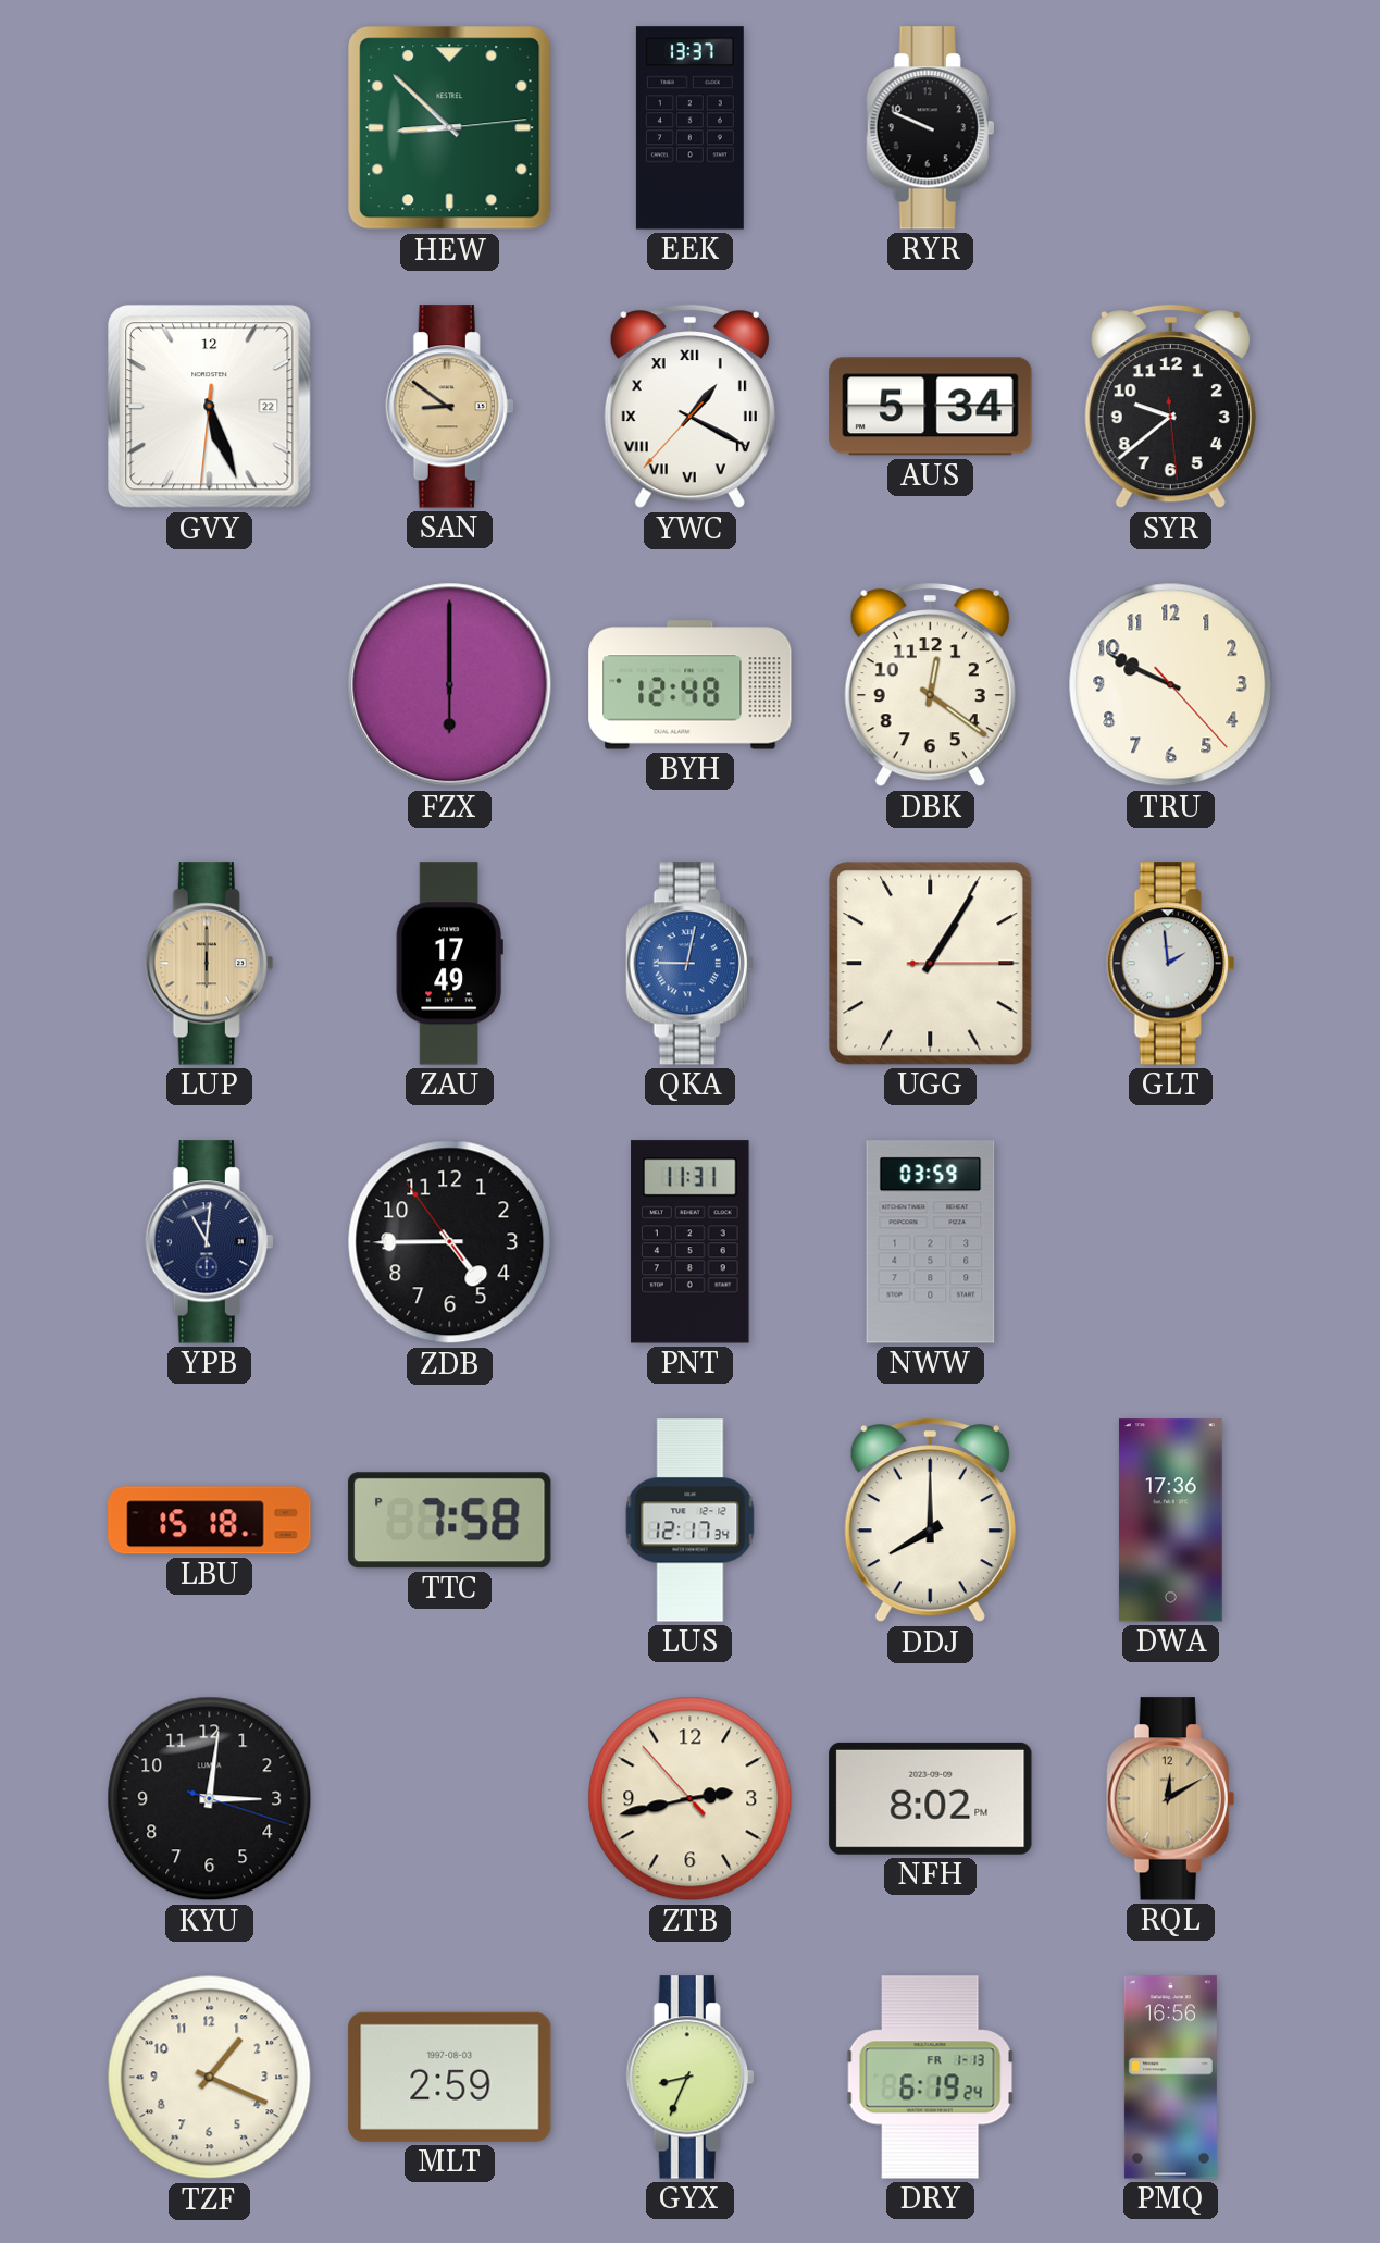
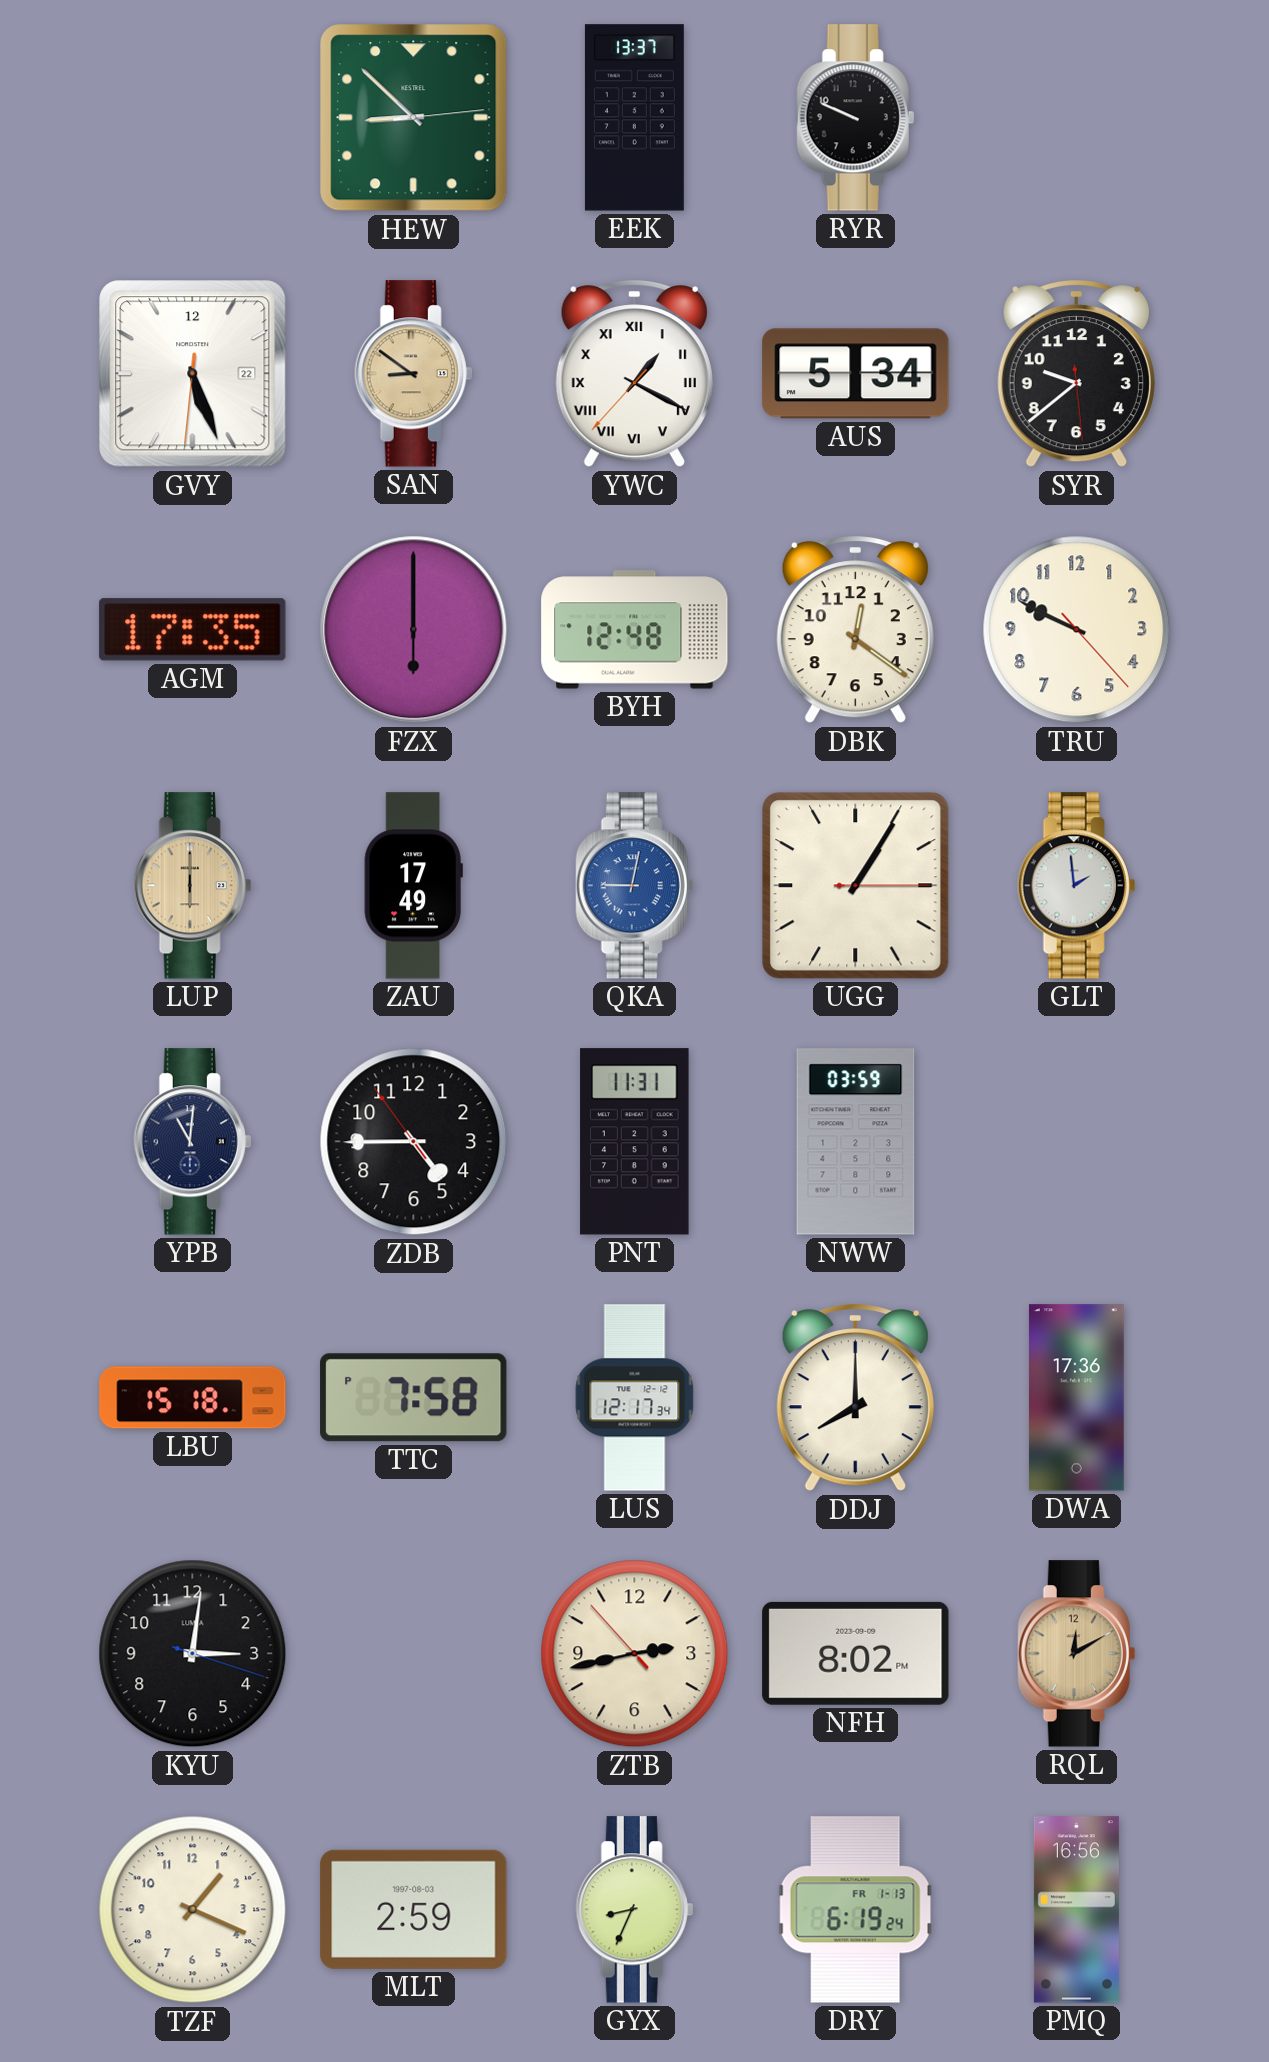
AGM: none -> 17:35 (193, 630)
